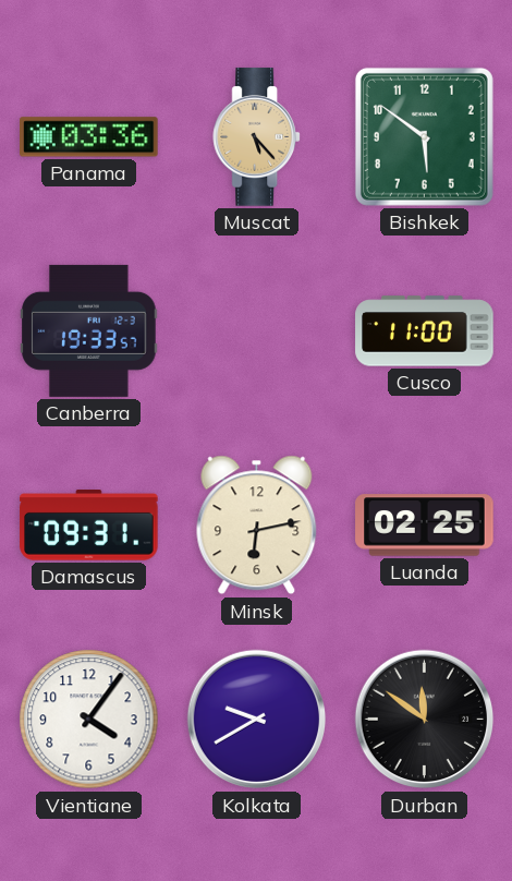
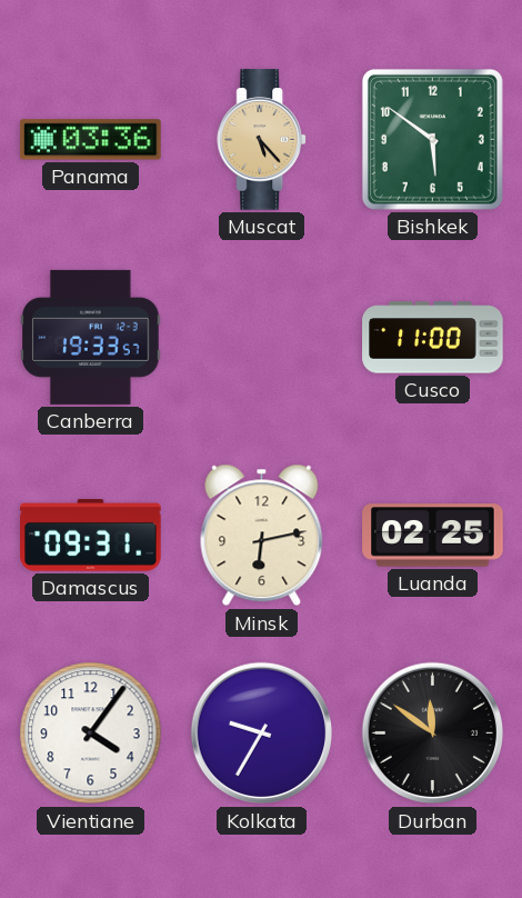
Kolkata: 9:40 -> 9:35 (262, 734)
